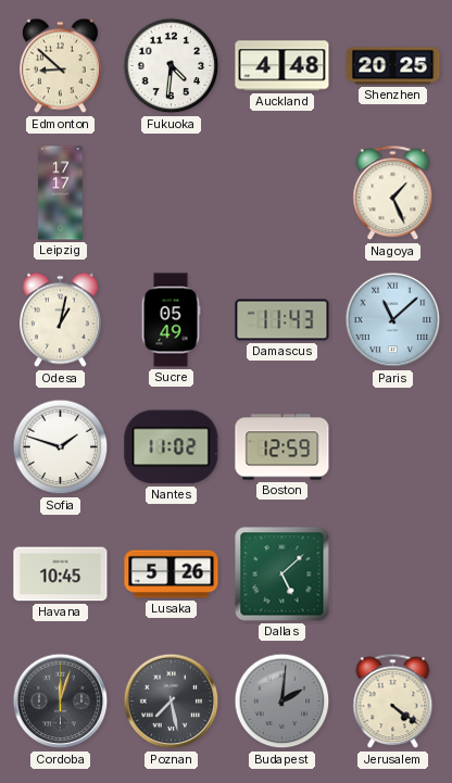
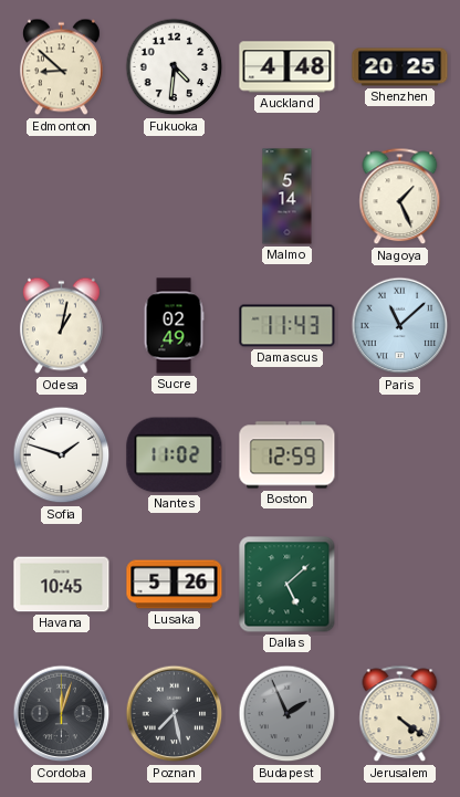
Leipzig: 17:17 -> none (61, 193)
Malmo: none -> 5:14 (287, 197)
Sucre: 05:49 -> 02:49 (174, 326)
Budapest: 2:01 -> 1:56 (287, 714)
